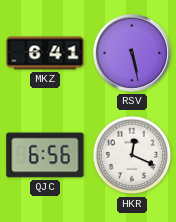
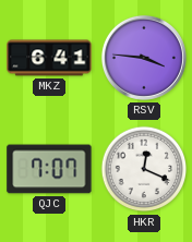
RSV: 5:28 -> 3:46 (144, 58)
QJC: 6:56 -> 7:07 (49, 169)
